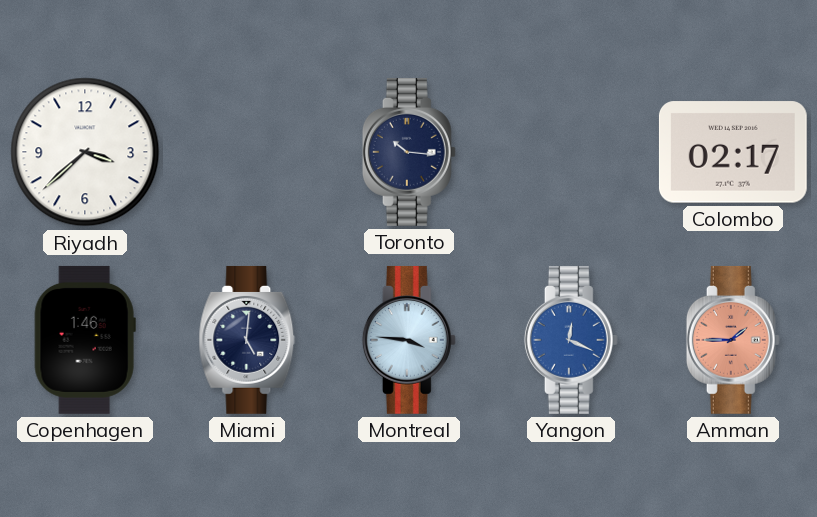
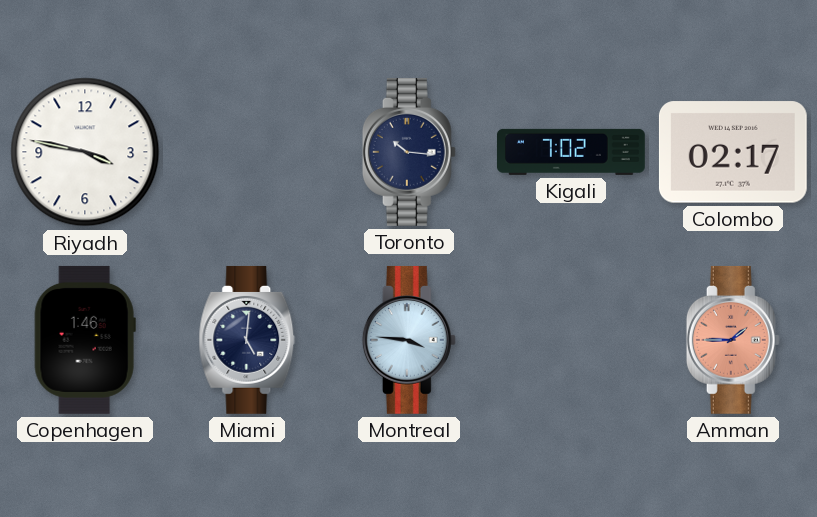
Riyadh: 3:38 -> 3:47 (85, 152)
Kigali: none -> 7:02 (571, 152)
Yangon: 12:19 -> none (571, 340)
